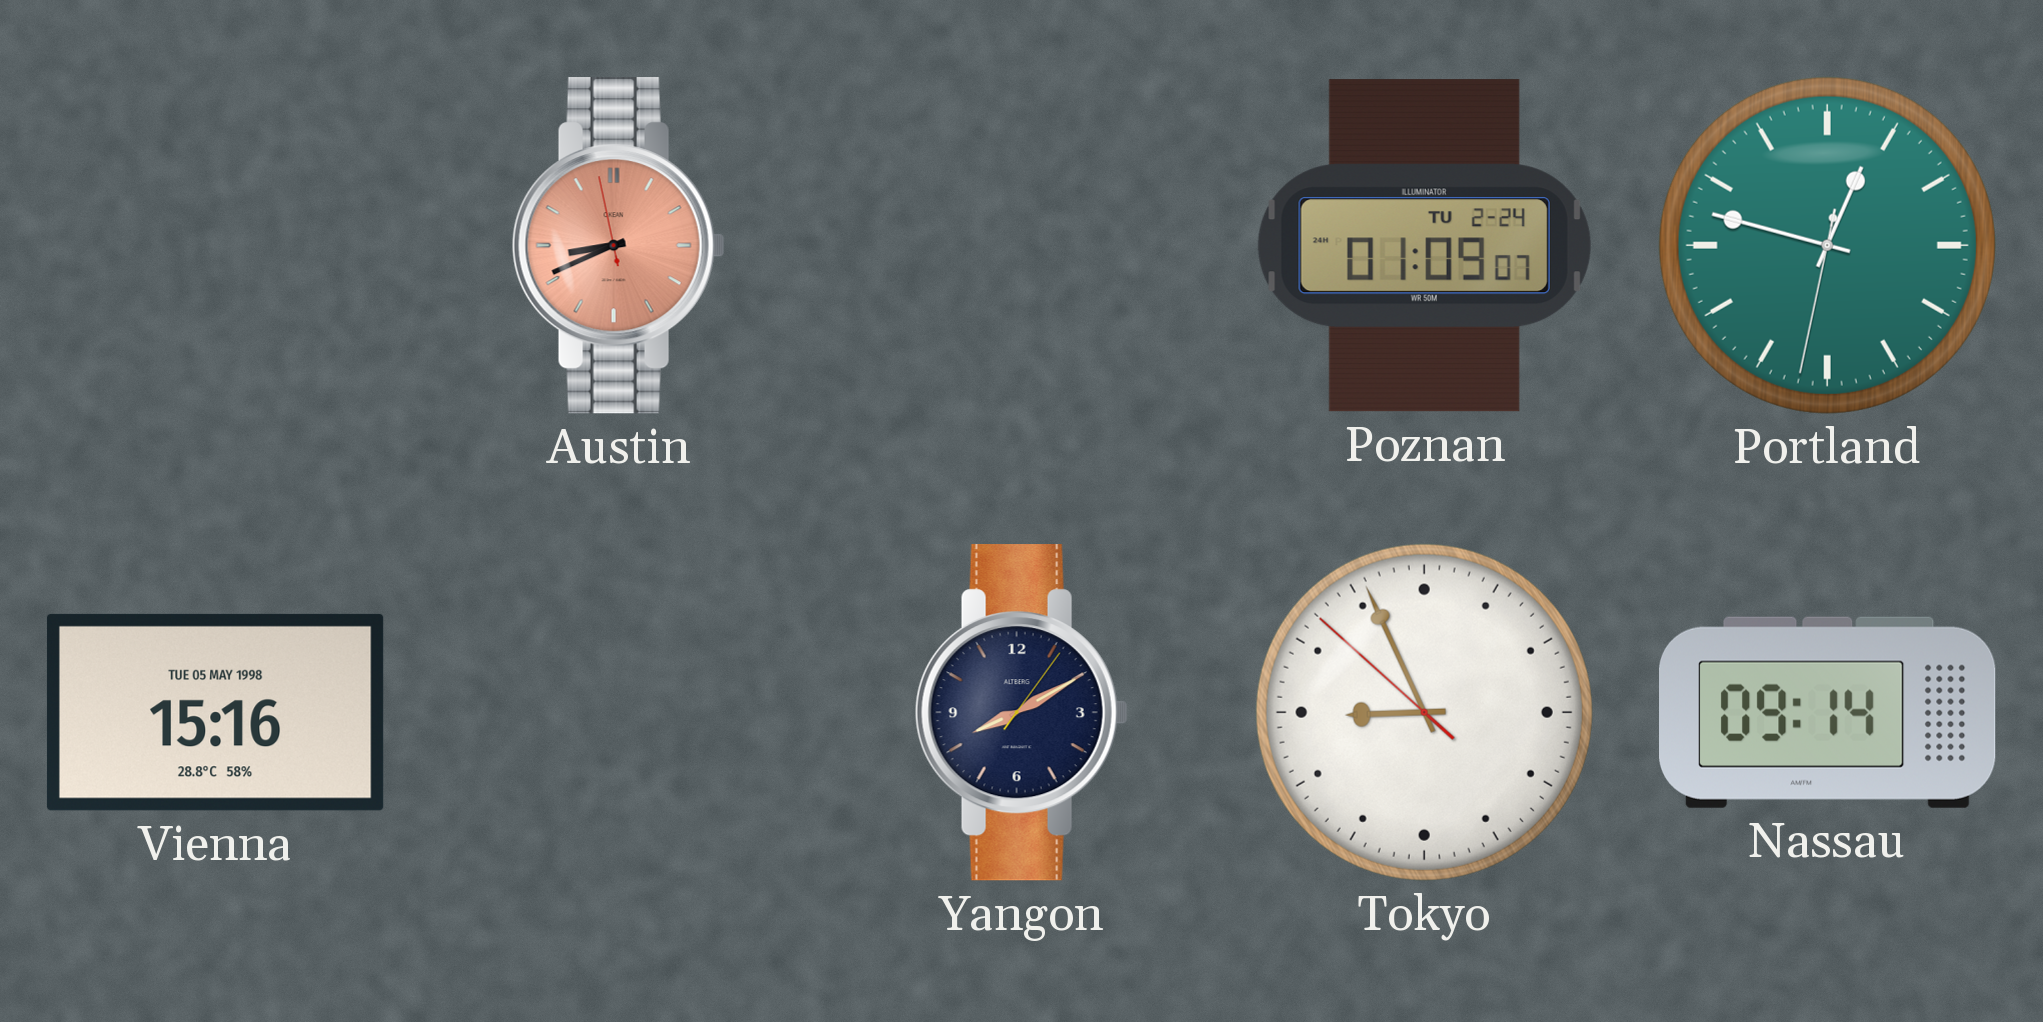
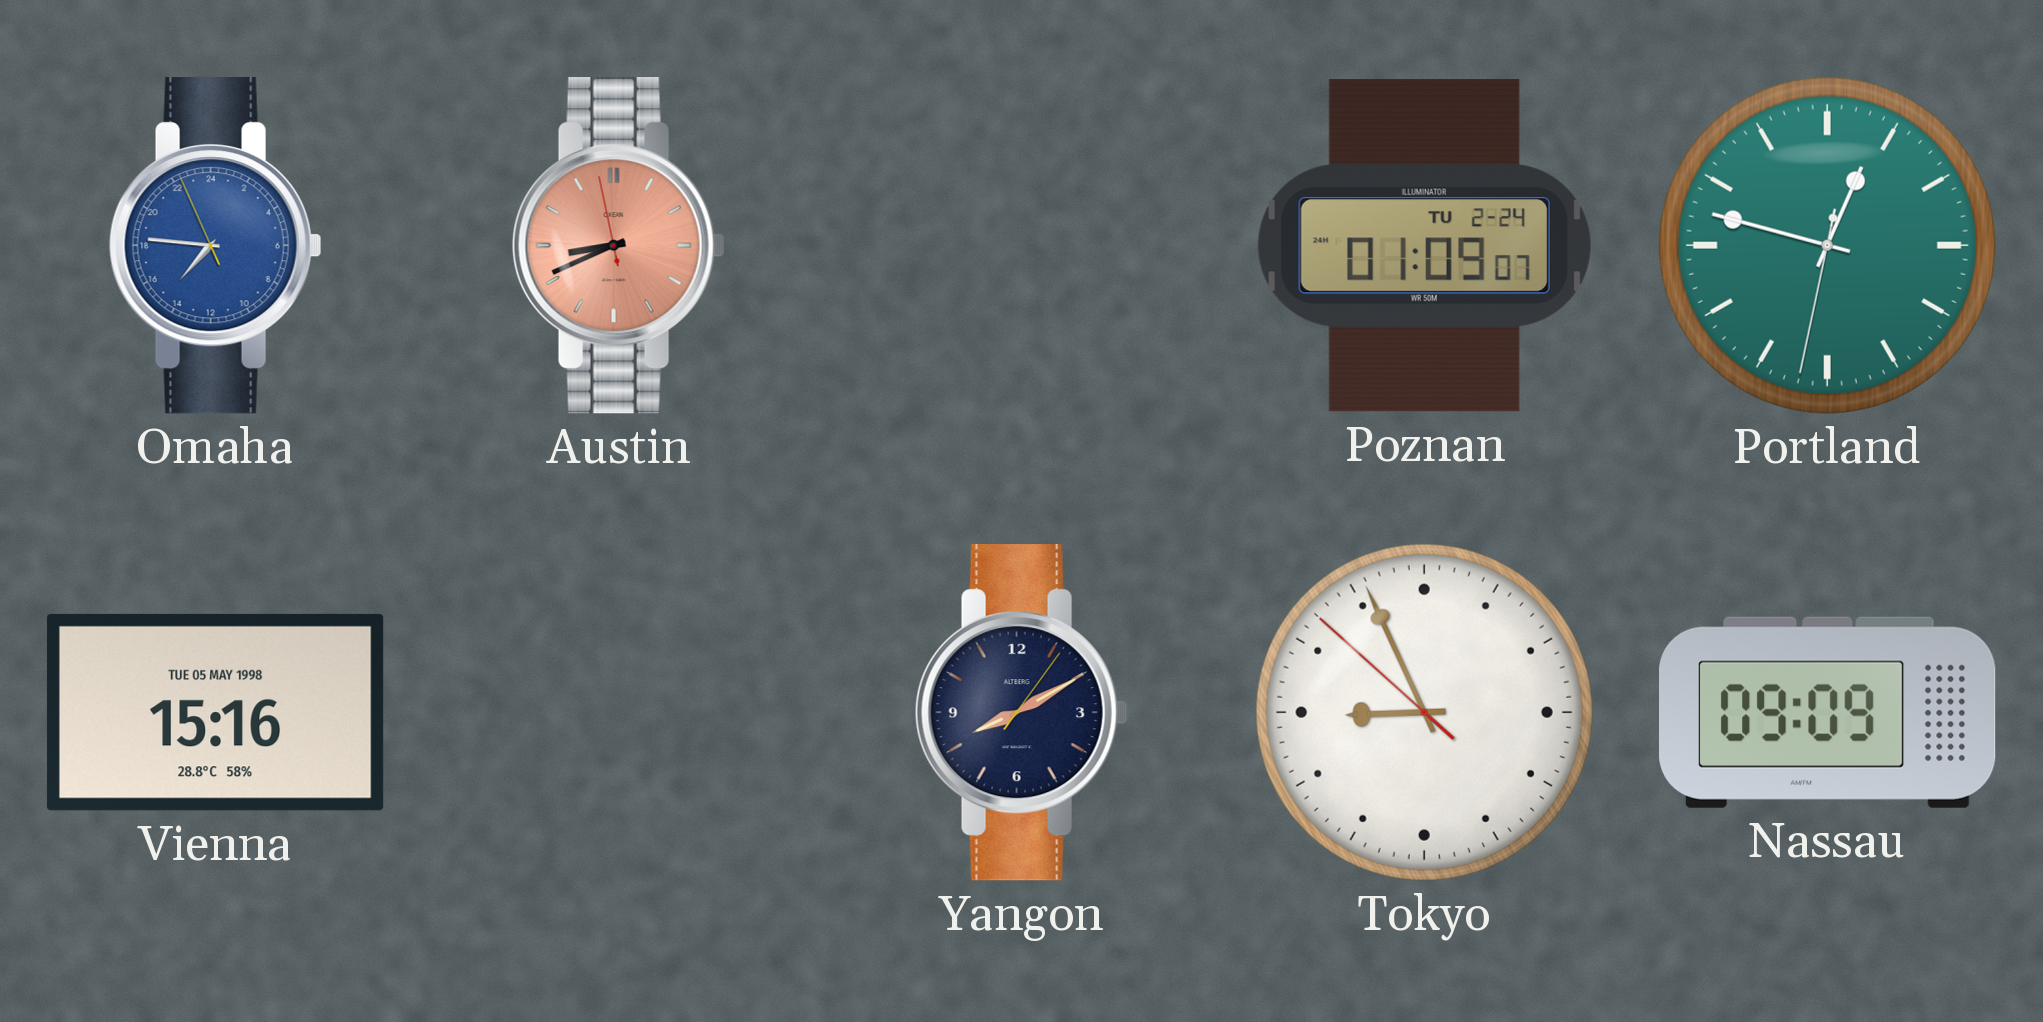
Omaha: none -> 14:45 (215, 246)
Nassau: 09:14 -> 09:09 (1828, 712)
